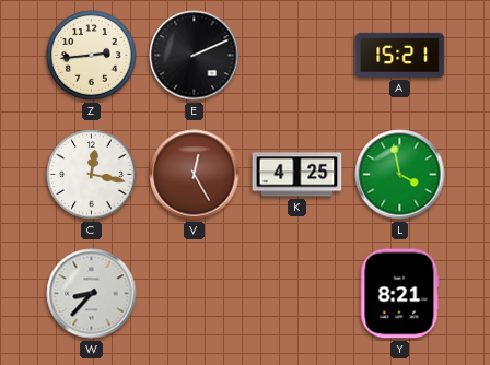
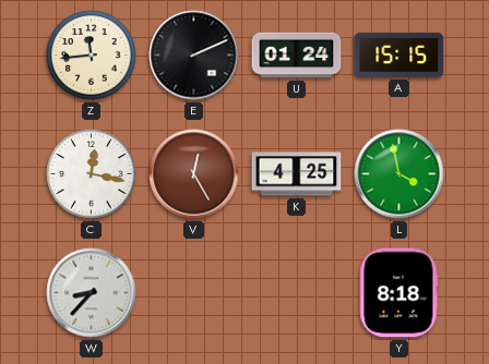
Z: 2:44 -> 11:44 (92, 56)
U: none -> 01:24 (297, 56)
A: 15:21 -> 15:15 (399, 54)
Y: 8:21 -> 8:18 (399, 293)
